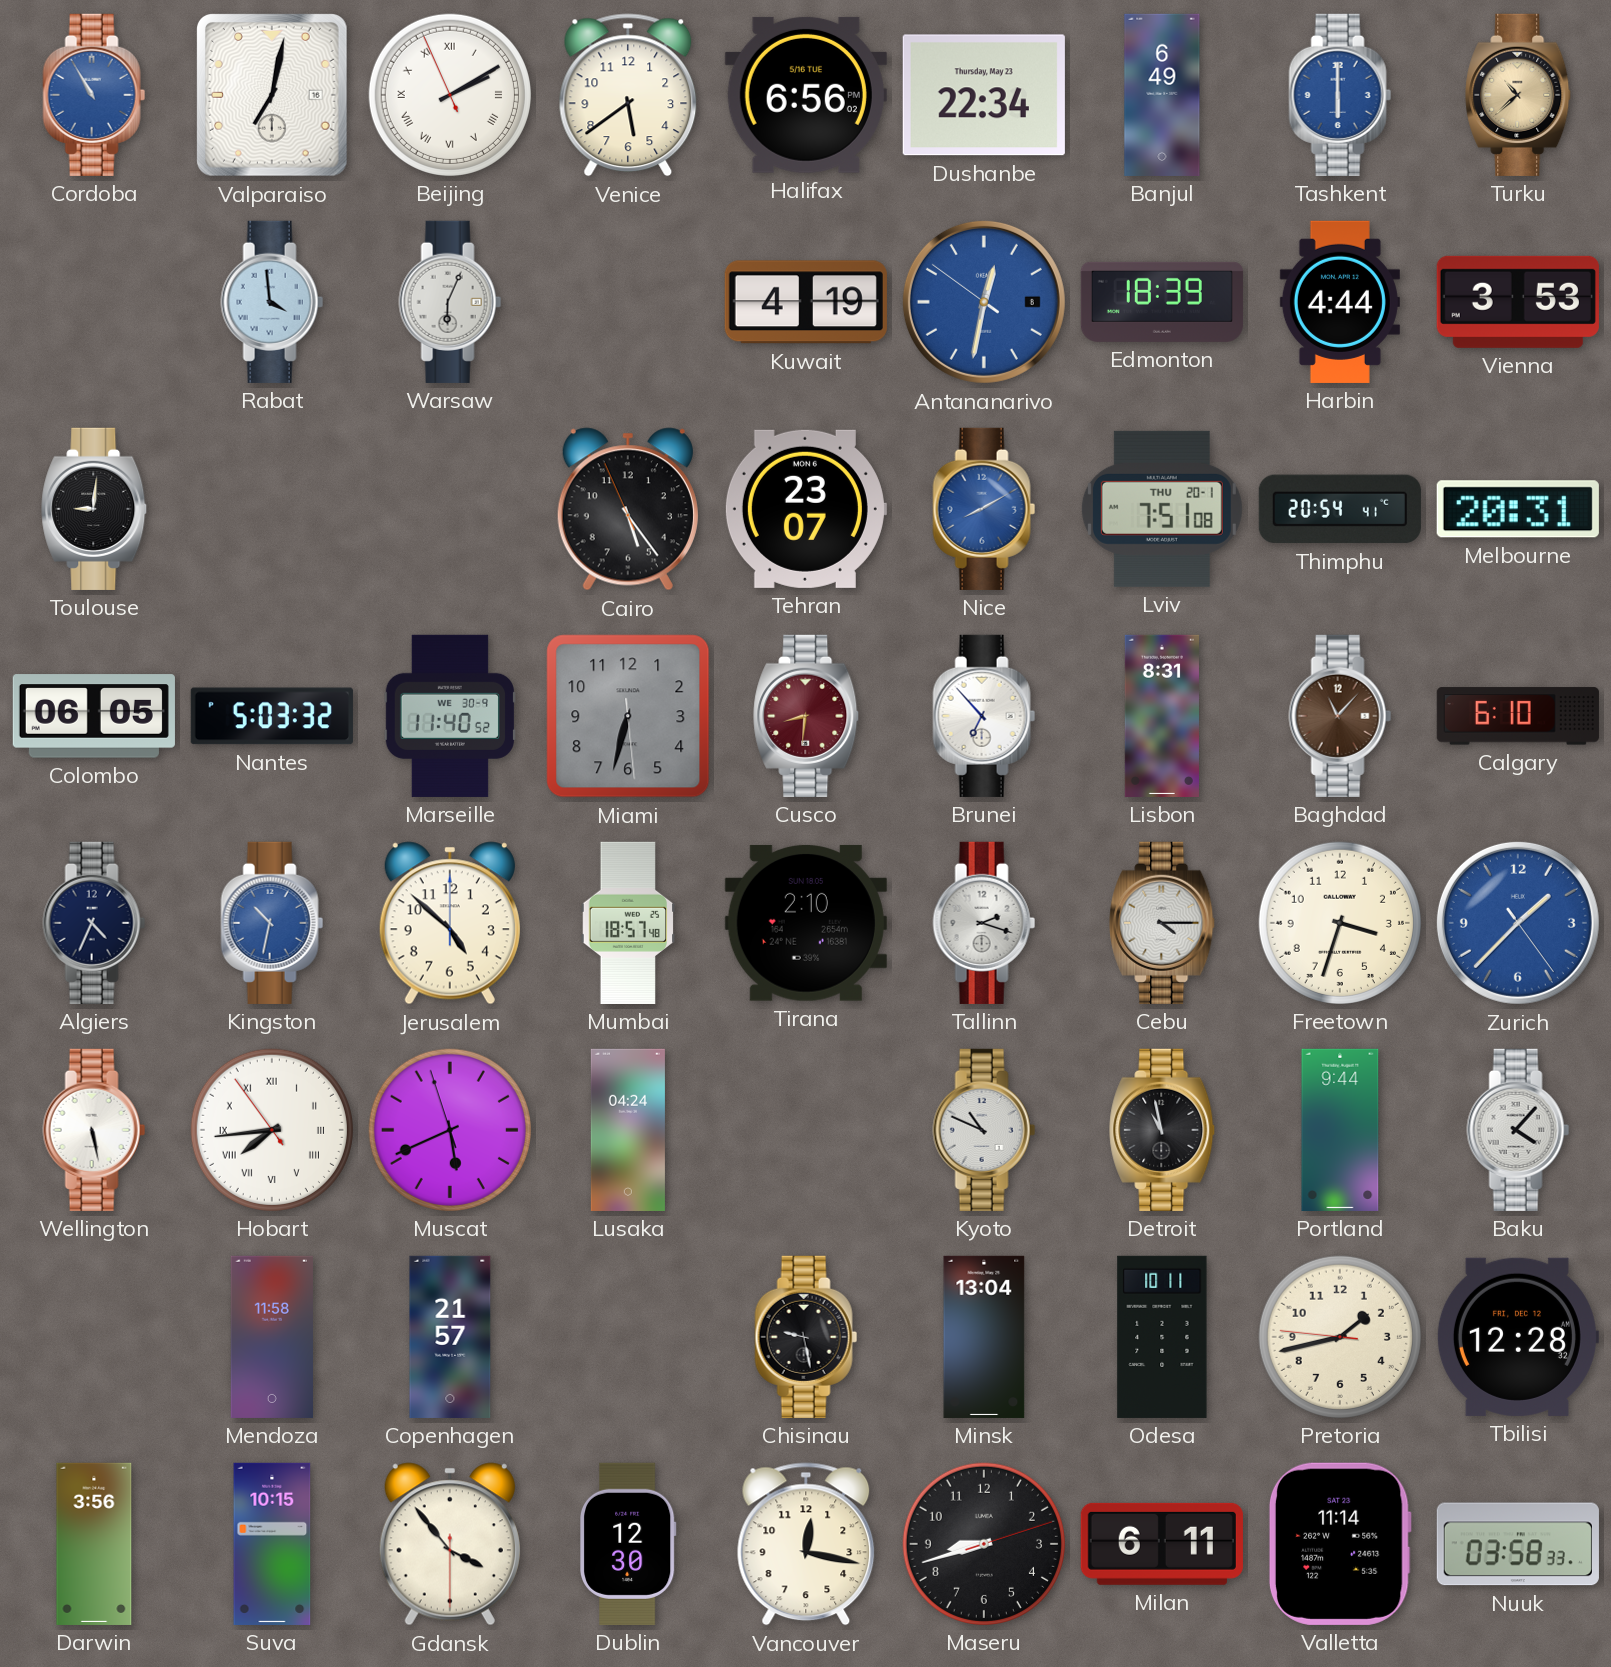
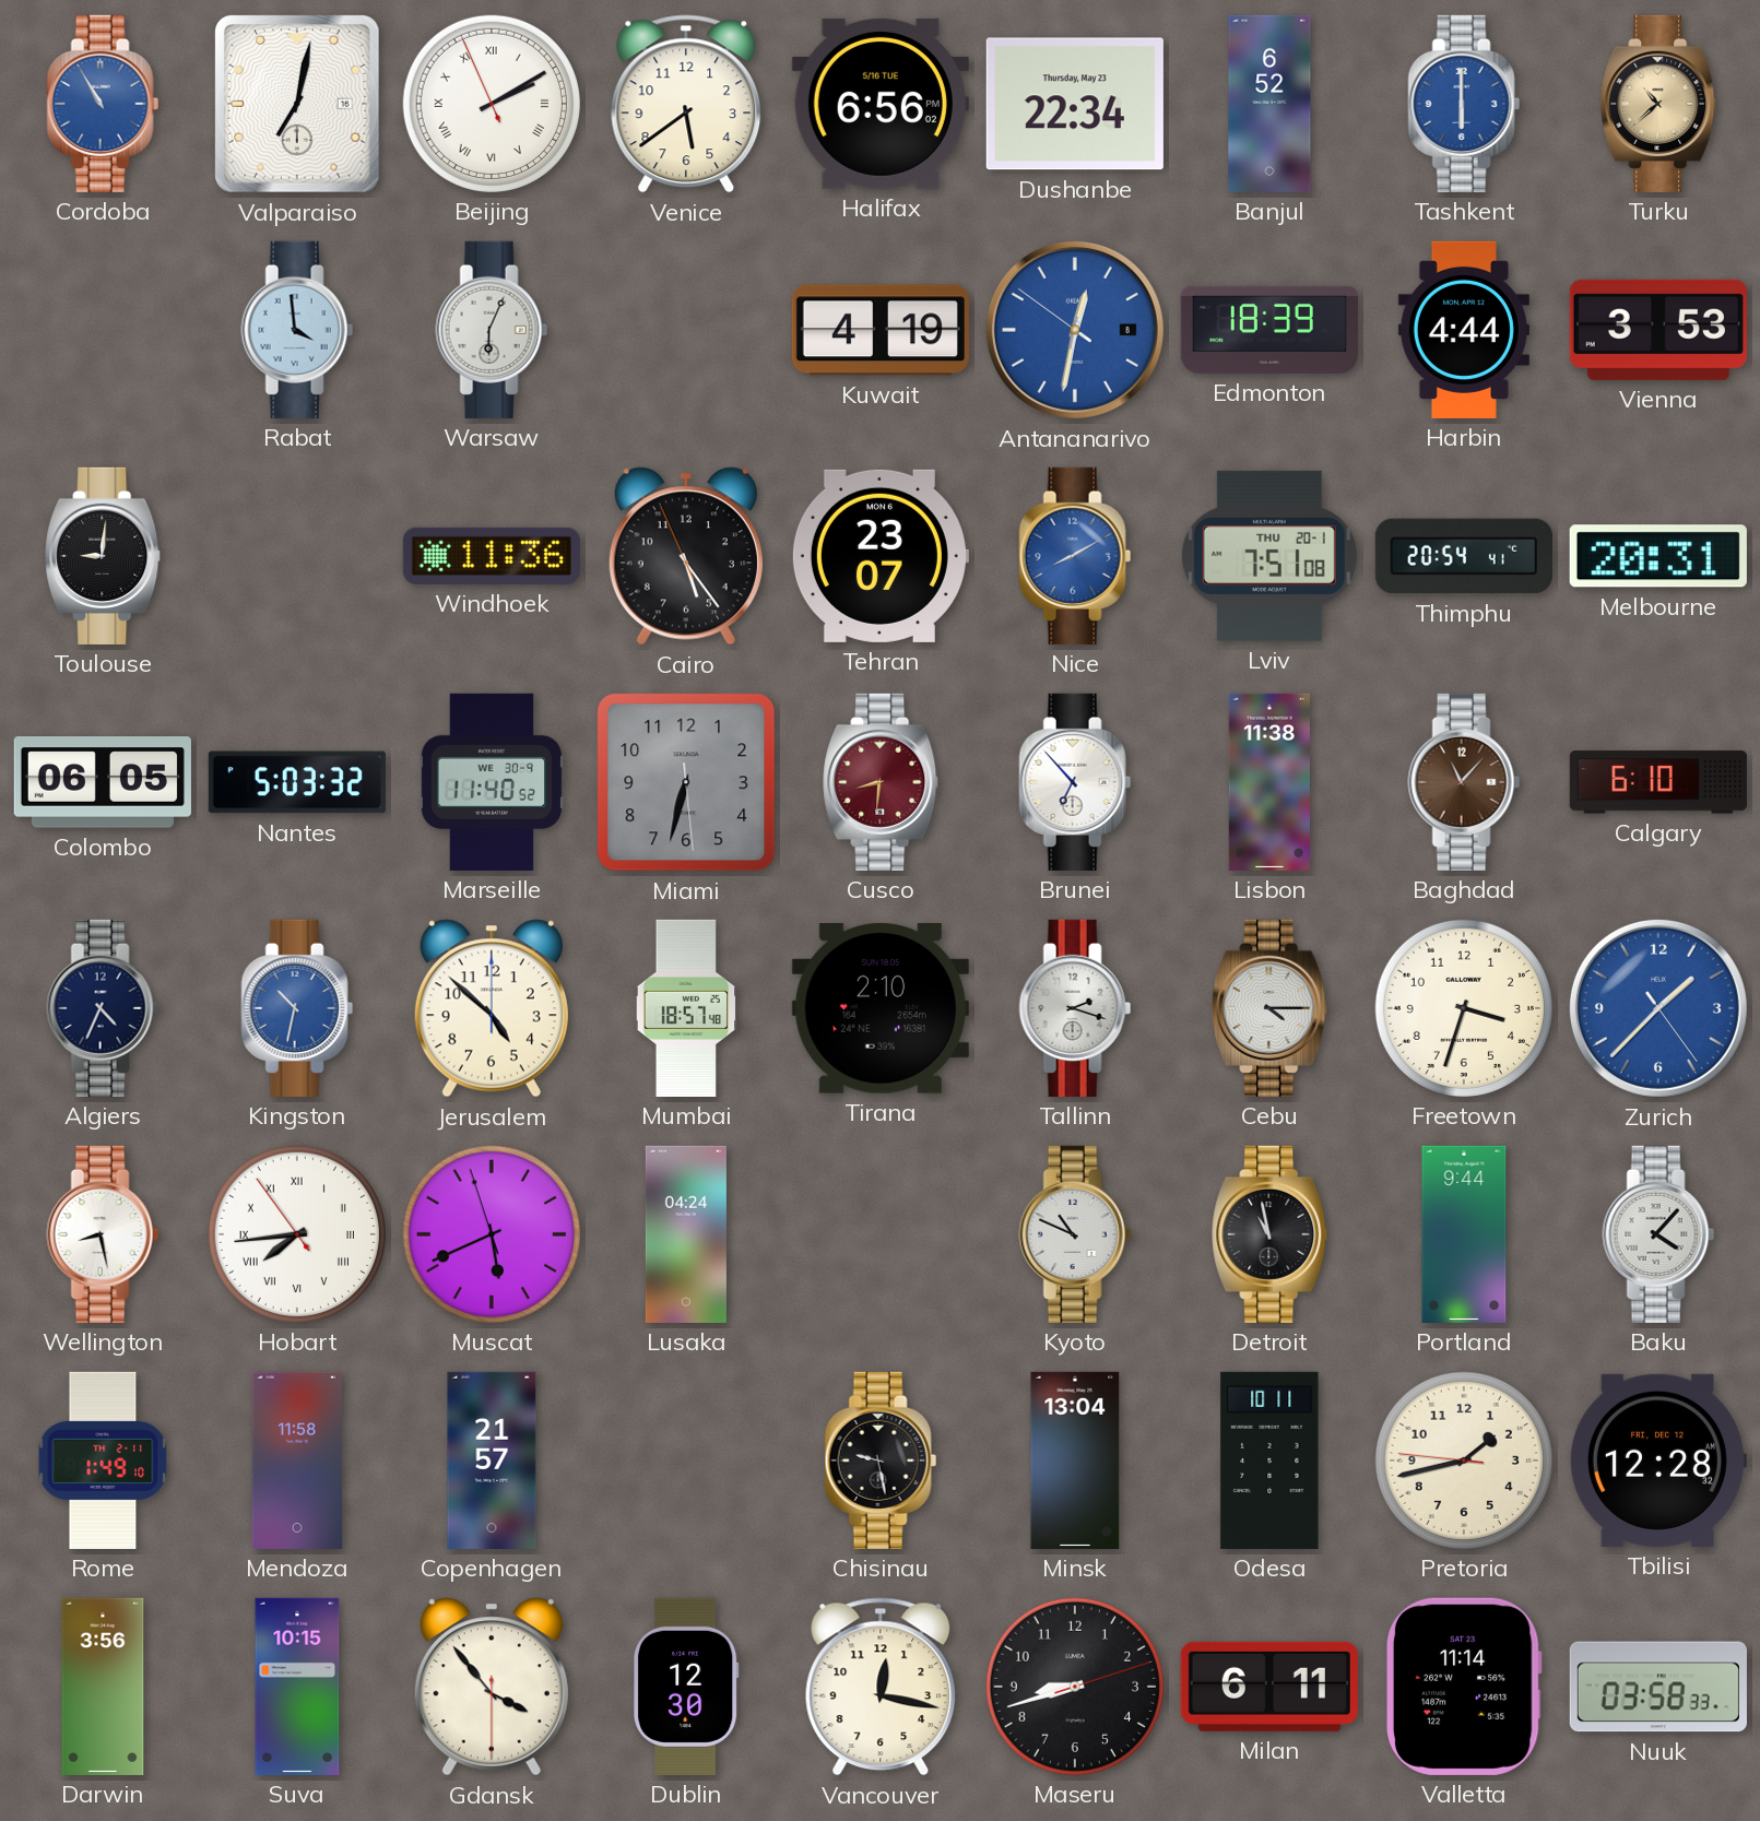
Banjul: 6:49 -> 6:52 (1269, 104)
Windhoek: none -> 11:36 (492, 556)
Lisbon: 8:31 -> 11:38 (1269, 782)
Wellington: 5:28 -> 8:28 (103, 1234)
Rome: none -> 1:49 (103, 1461)
